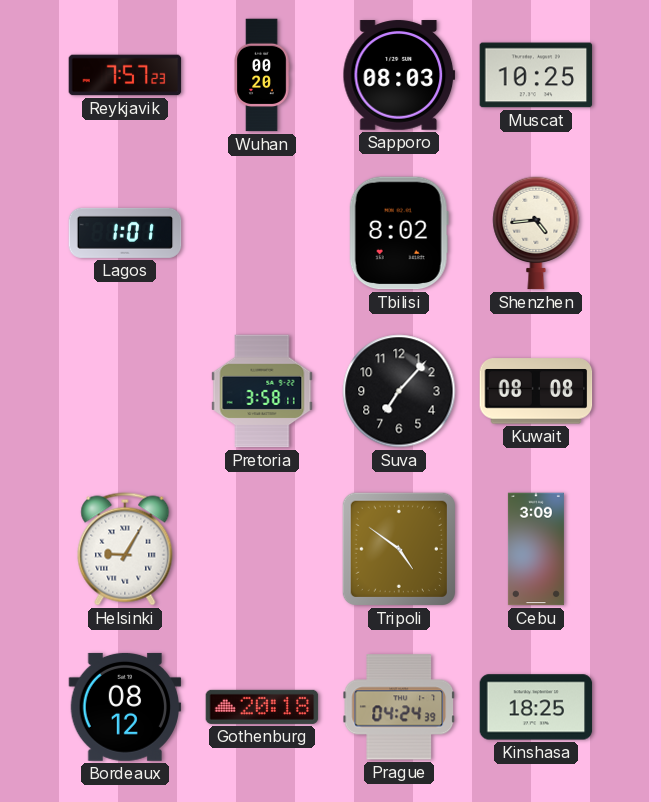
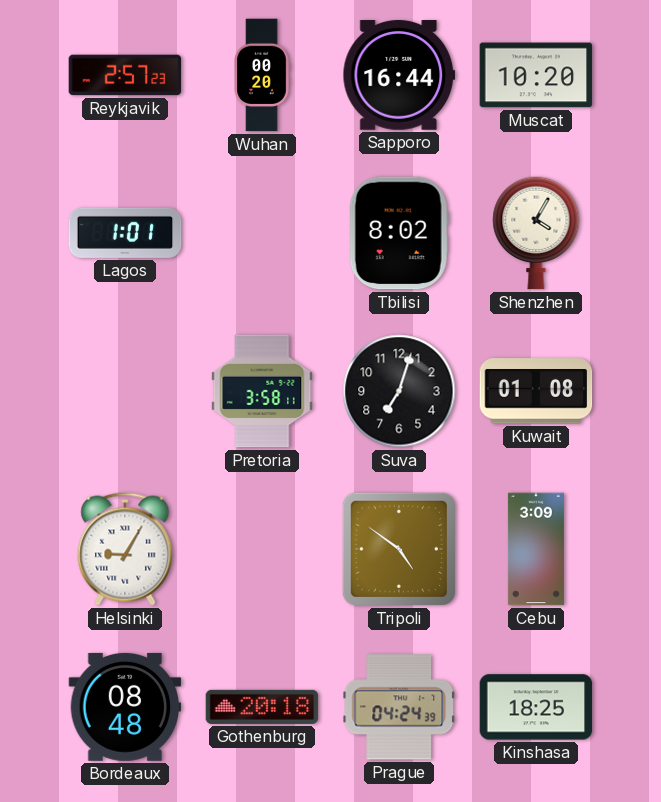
Reykjavik: 7:57 -> 2:57 (125, 75)
Sapporo: 08:03 -> 16:44 (399, 75)
Muscat: 10:25 -> 10:20 (536, 75)
Shenzhen: 4:44 -> 4:05 (536, 233)
Suva: 7:07 -> 7:03 (399, 391)
Kuwait: 08:08 -> 01:08 (536, 391)
Bordeaux: 08:12 -> 08:48 (125, 707)
